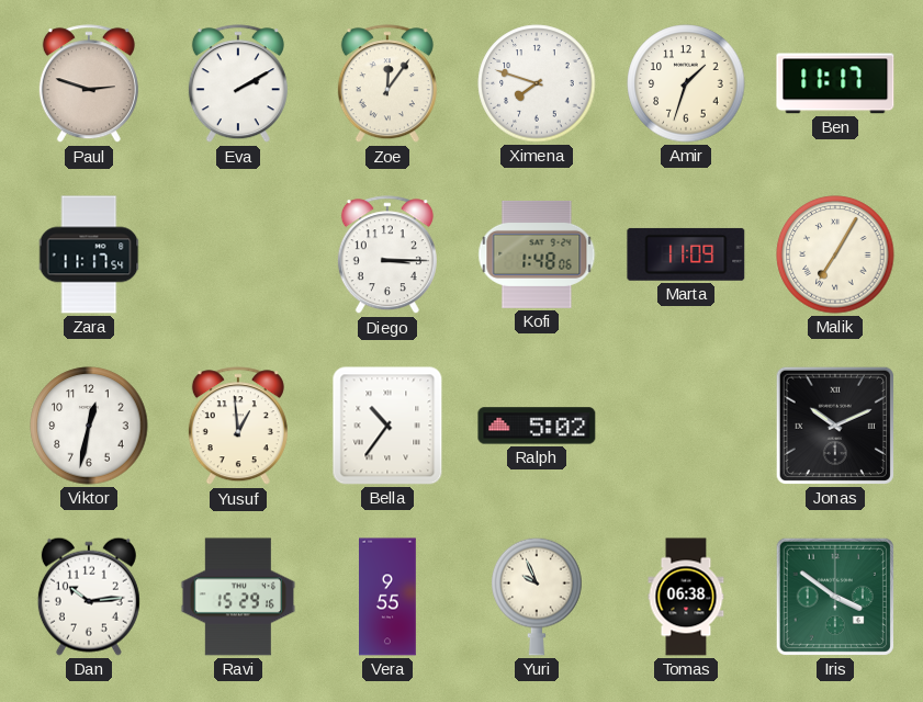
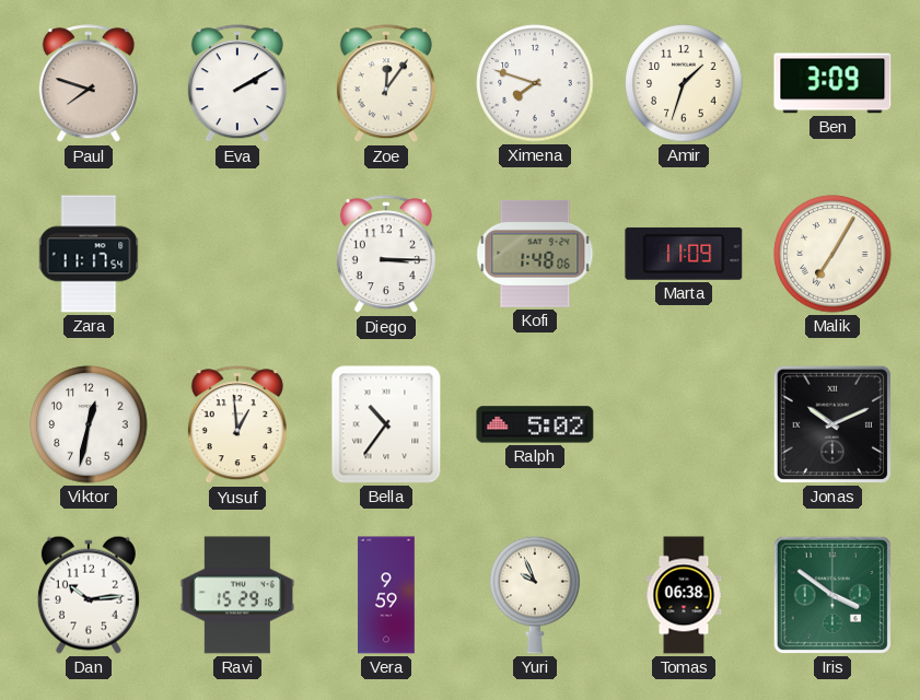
Paul: 2:48 -> 7:48 (89, 84)
Ben: 11:17 -> 3:09 (832, 83)
Vera: 9:55 -> 9:59 (386, 595)
